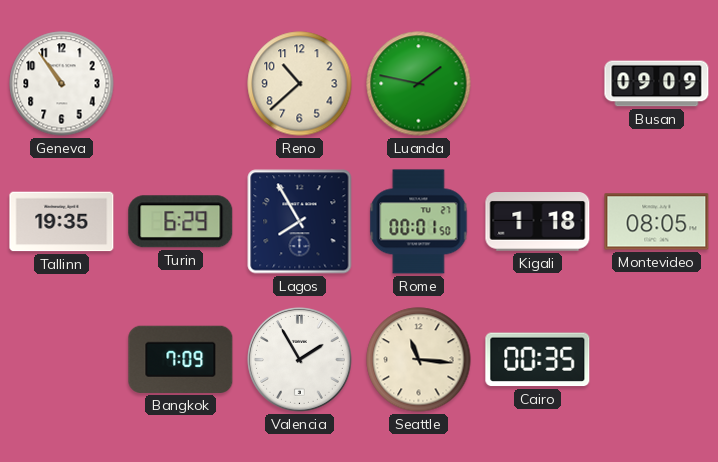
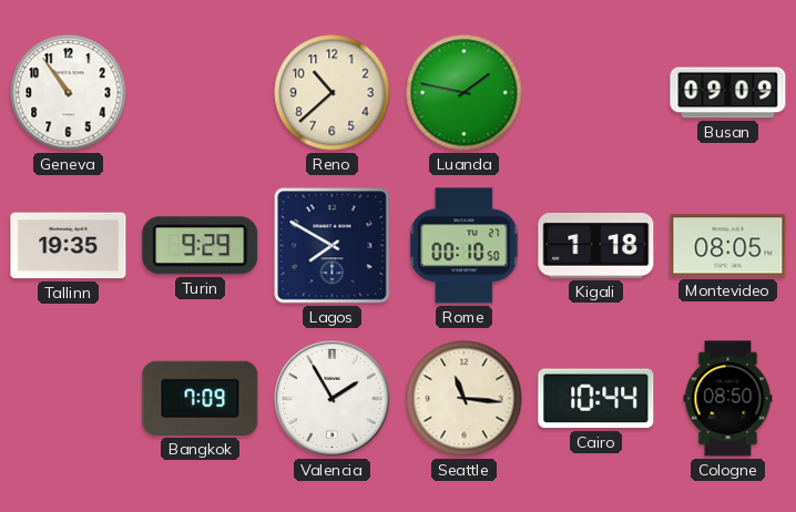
Turin: 6:29 -> 9:29 (201, 246)
Lagos: 7:55 -> 7:50 (333, 246)
Rome: 00:01 -> 00:10 (465, 246)
Cairo: 00:35 -> 10:44 (596, 399)
Cologne: none -> 08:50 (728, 399)
